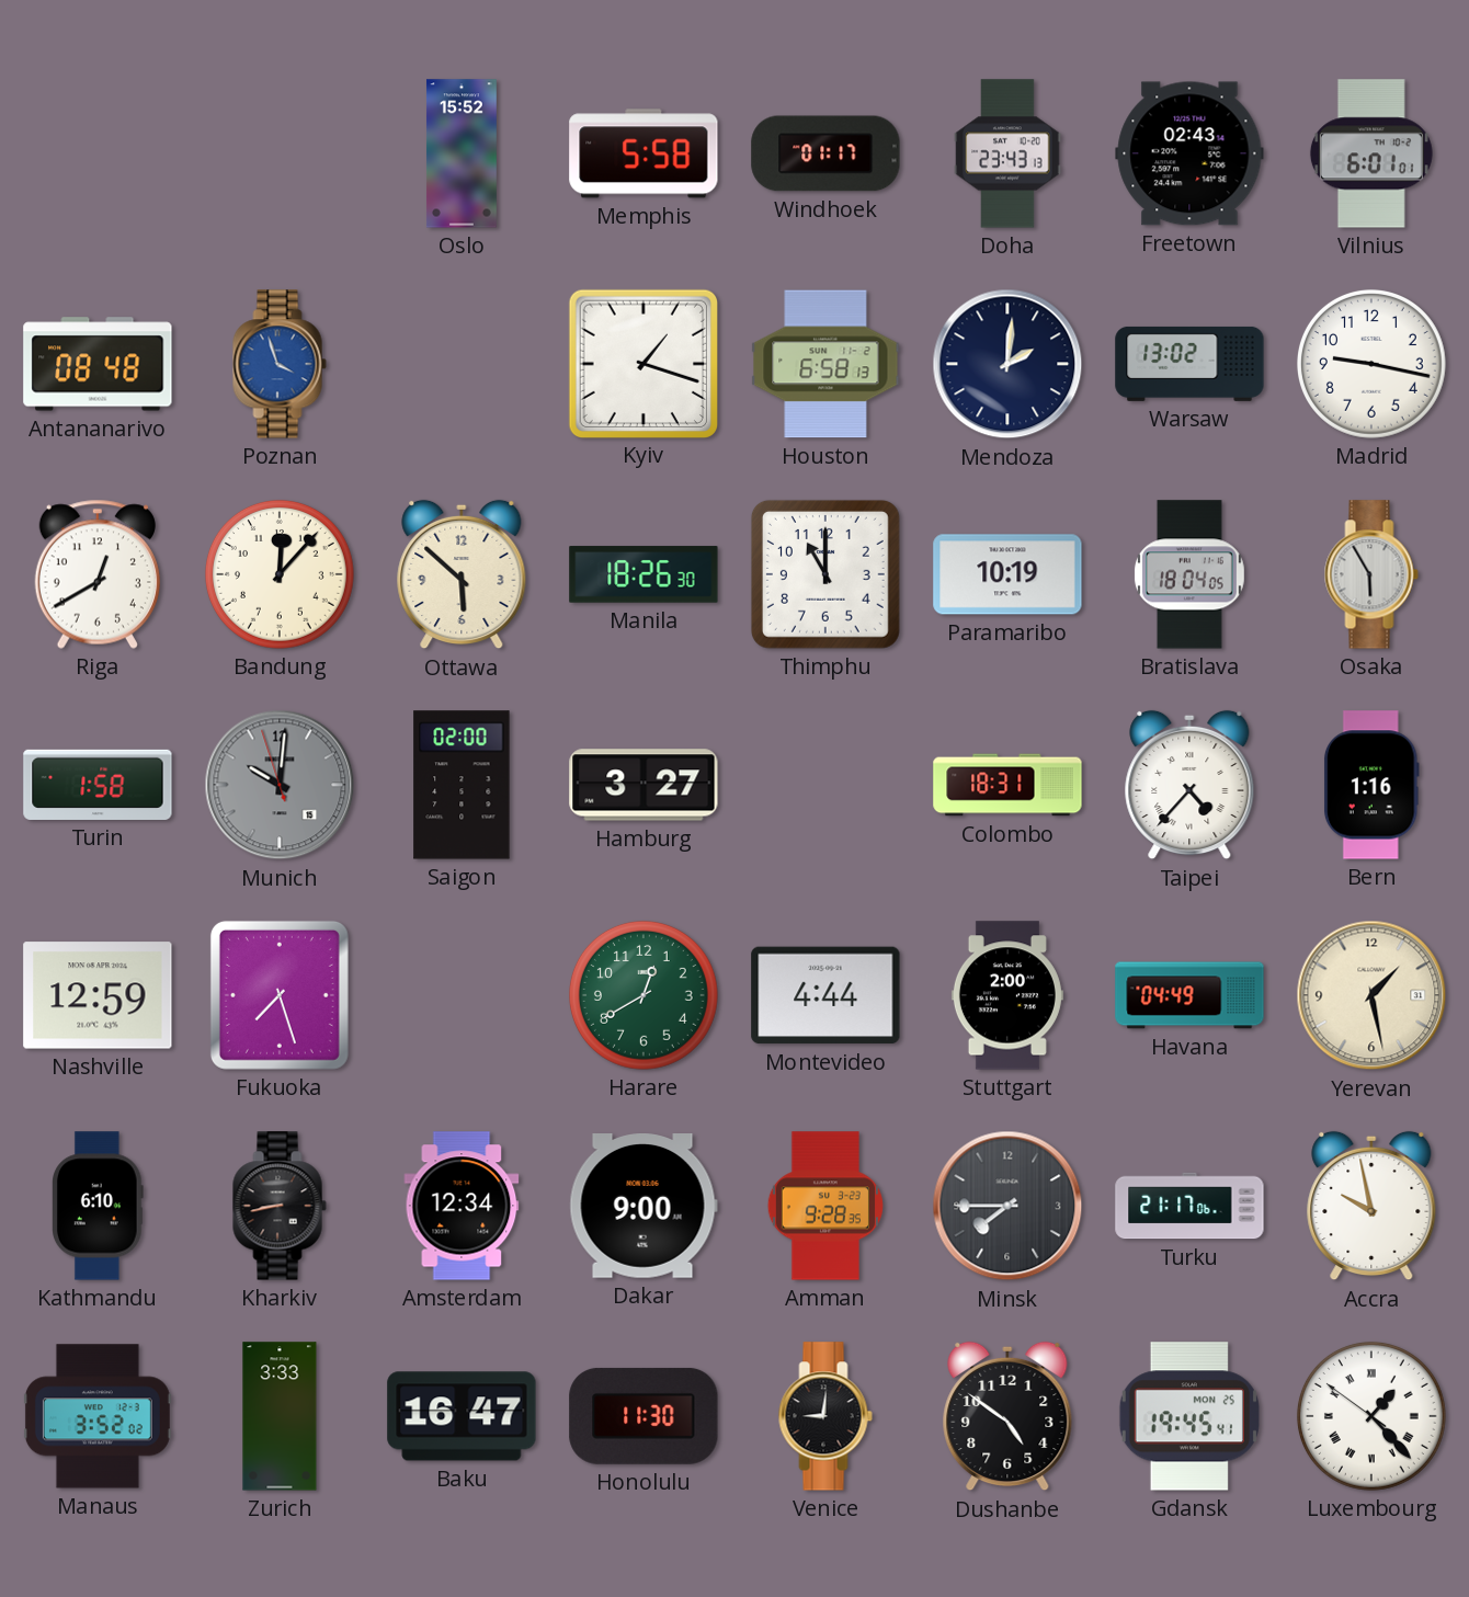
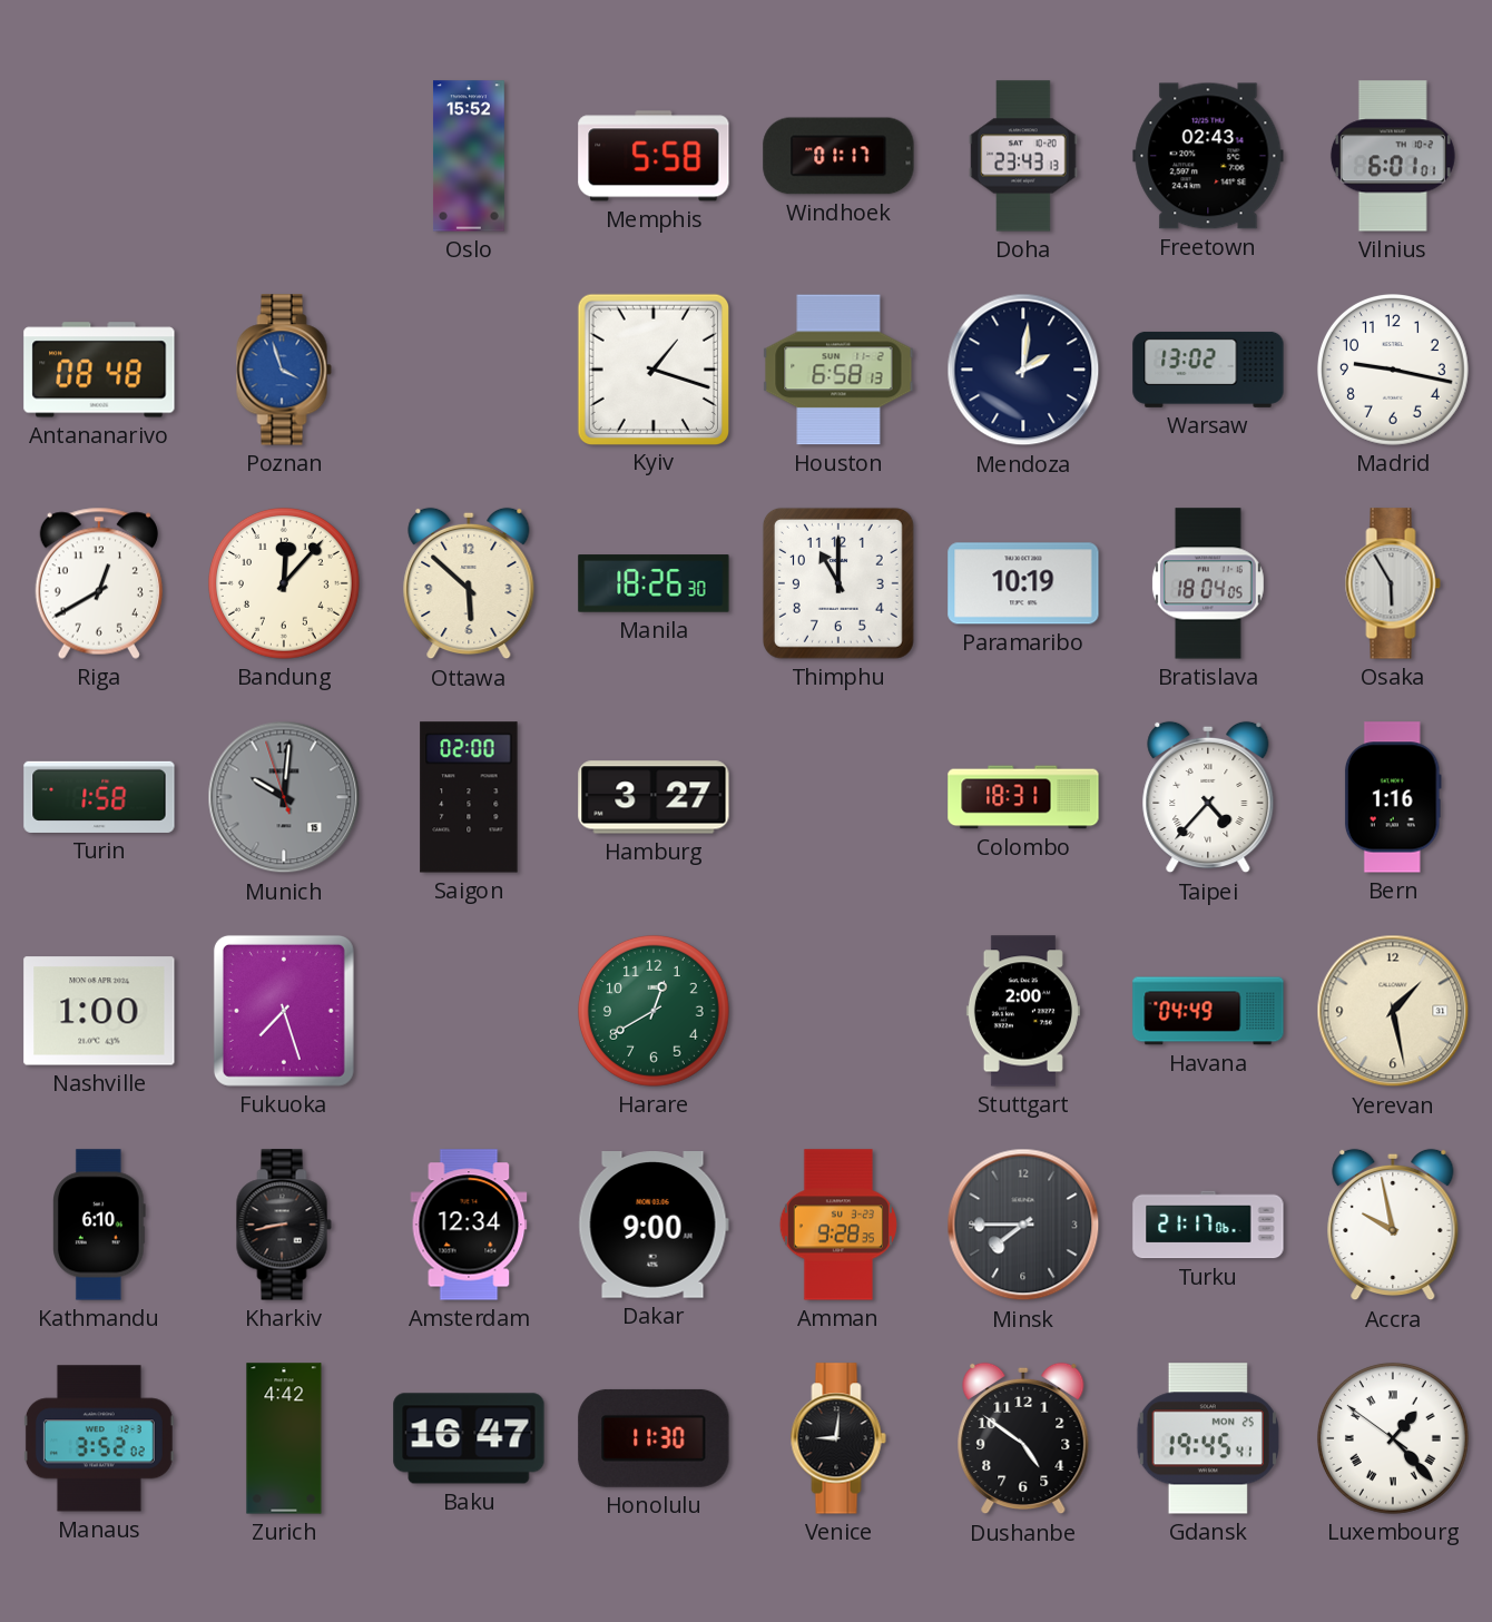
Nashville: 12:59 -> 1:00 (99, 1011)
Montevideo: 4:44 -> none (825, 995)
Zurich: 3:33 -> 4:42 (284, 1438)
